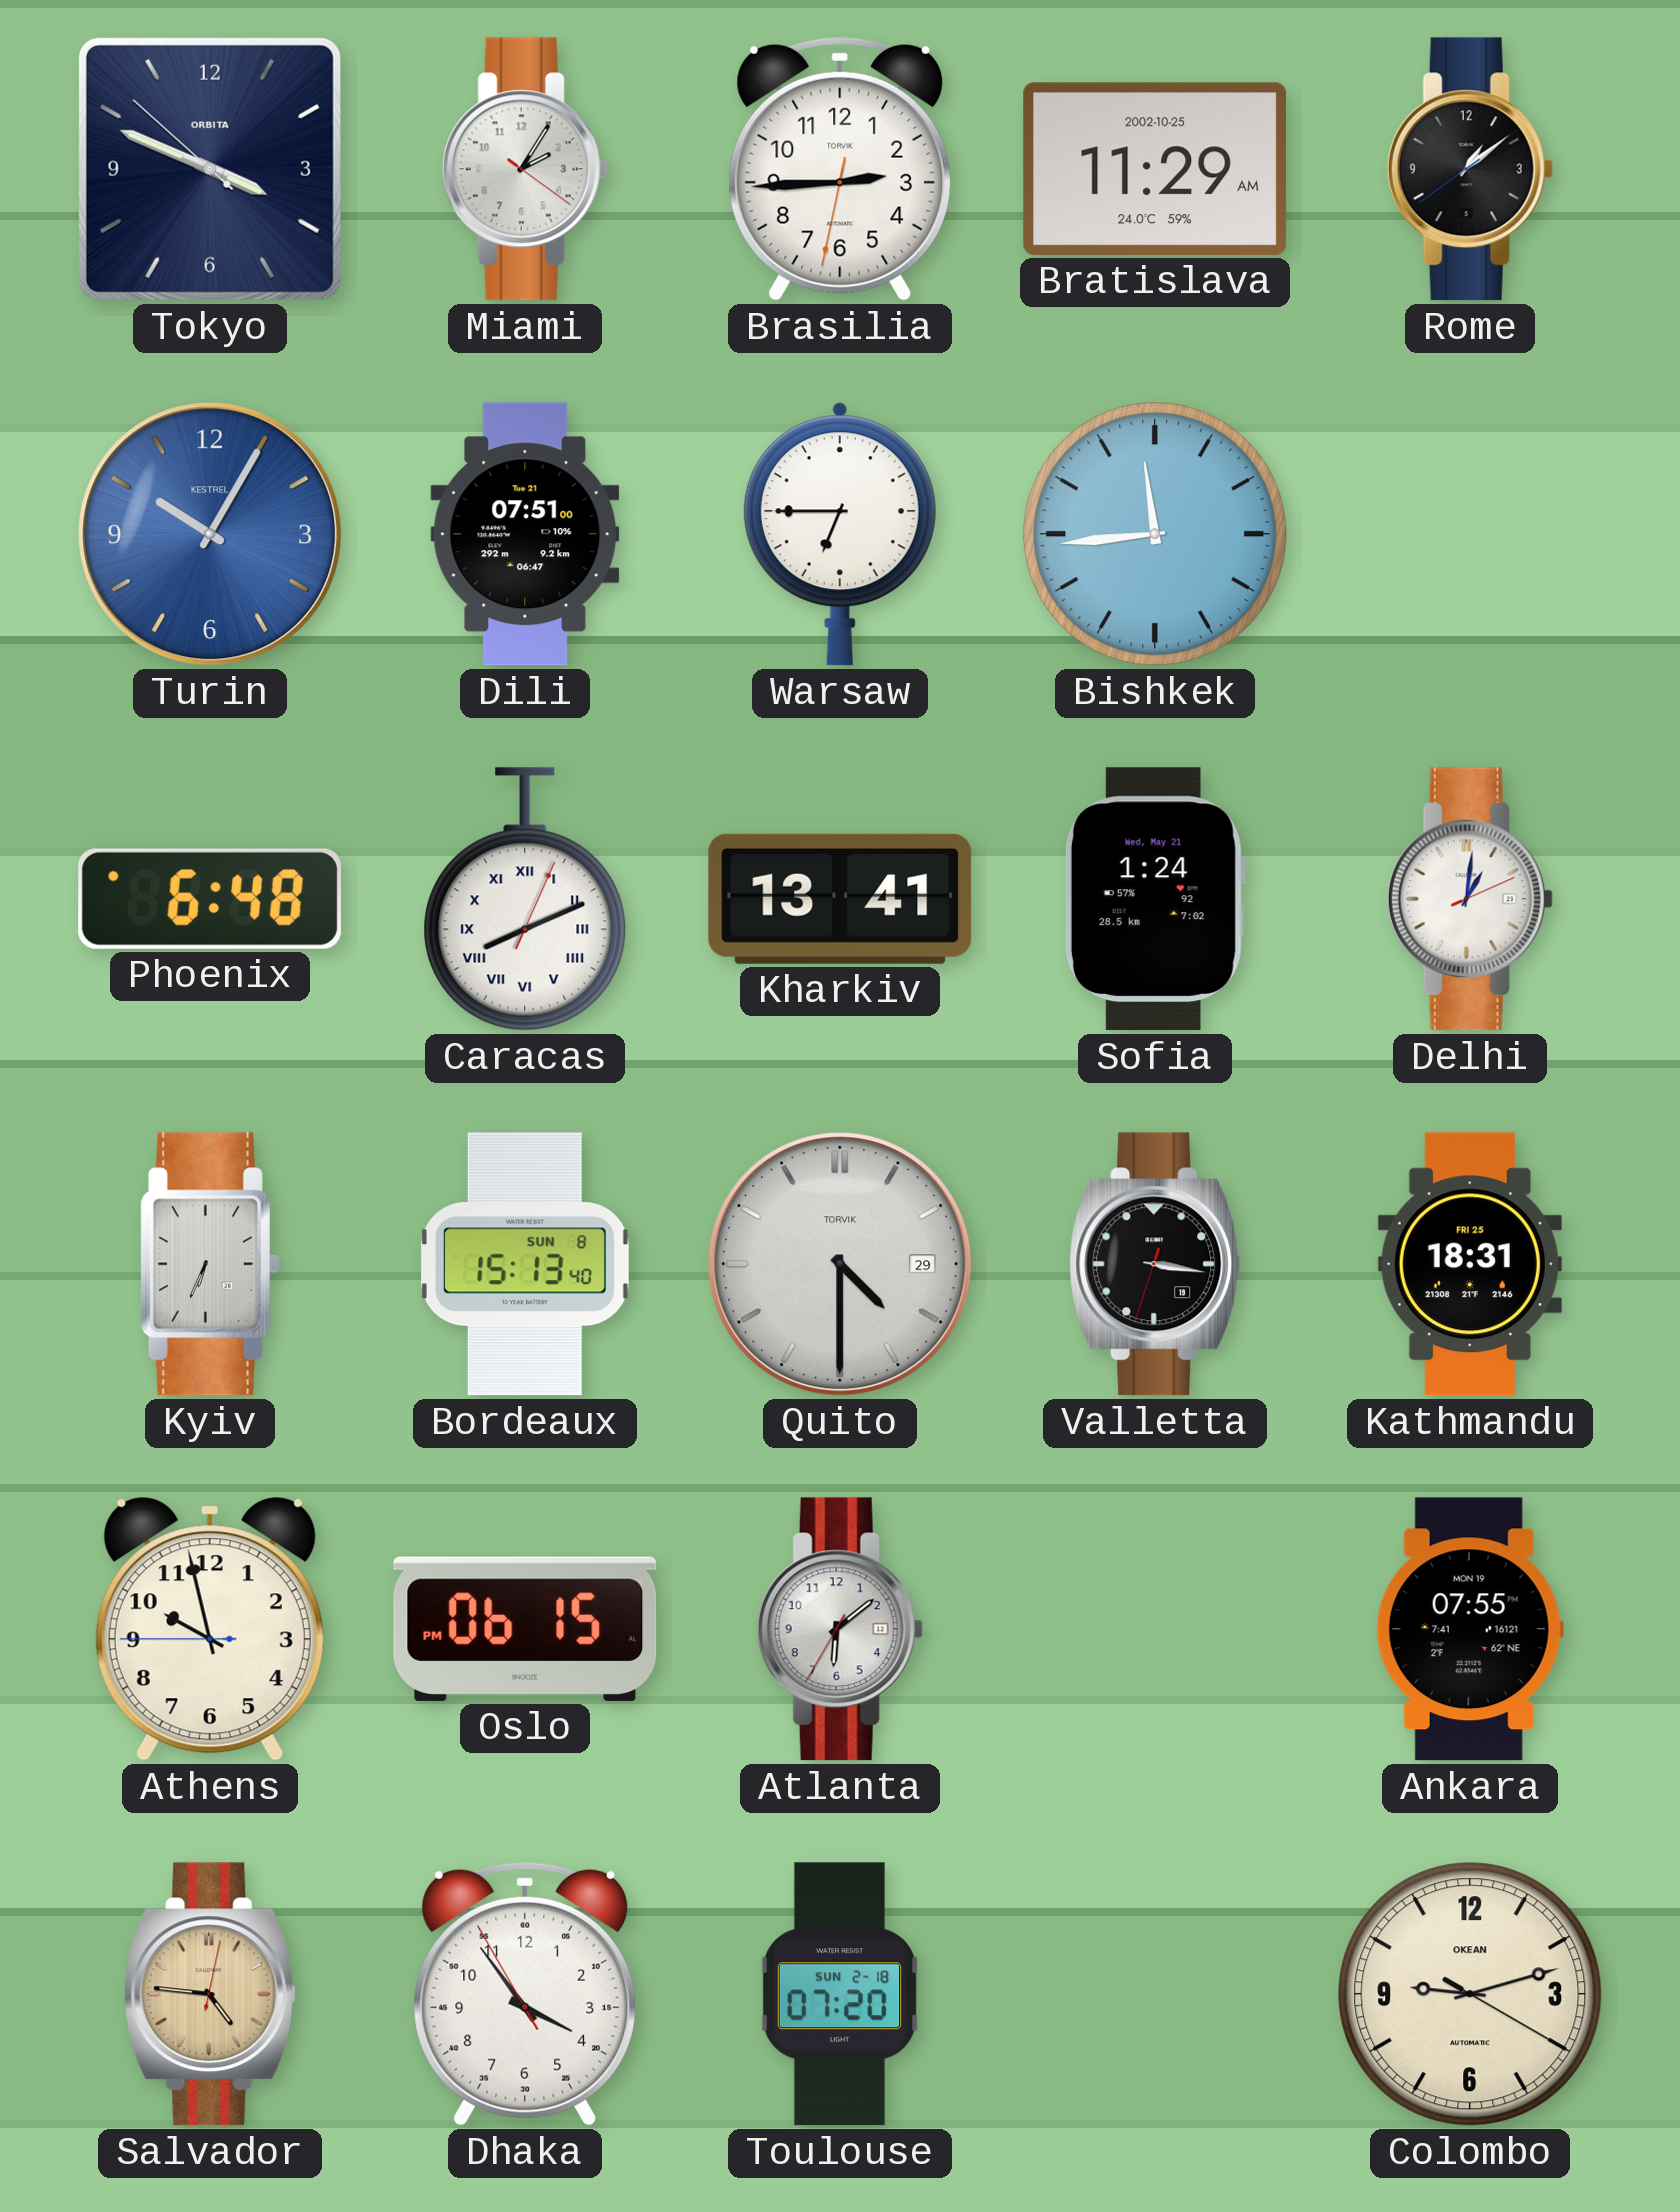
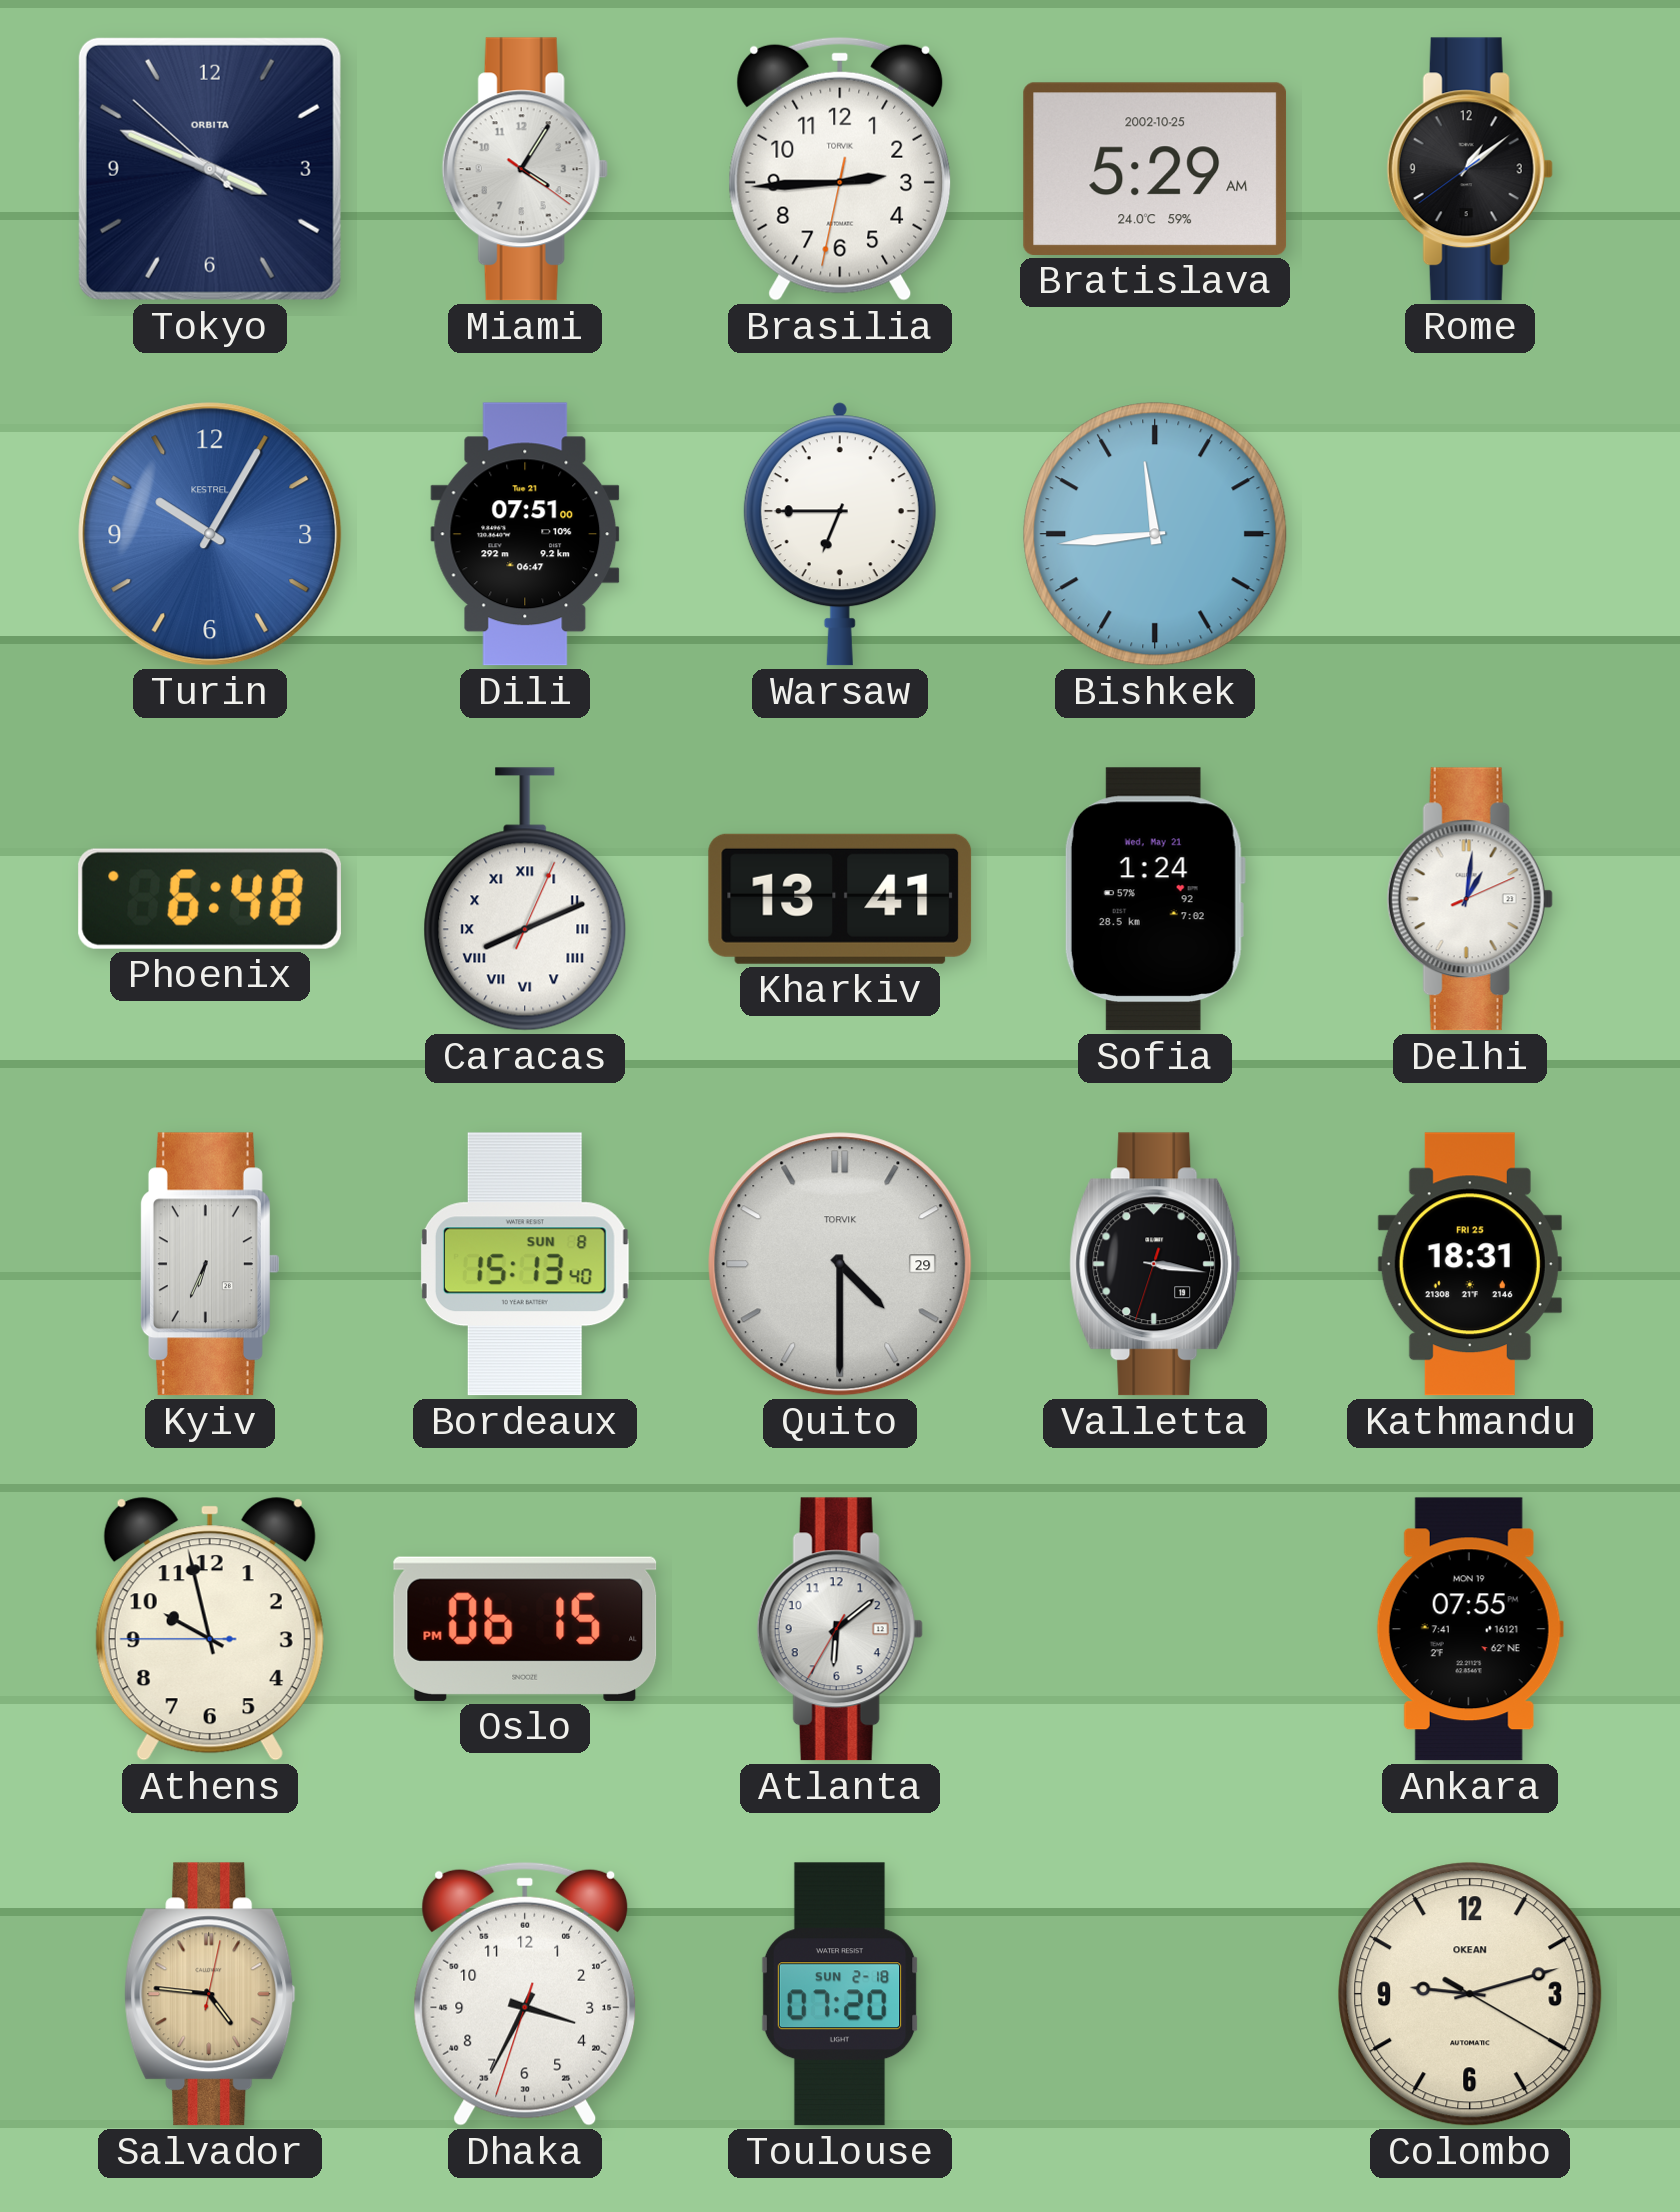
Miami: 2:05 -> 4:05 (525, 169)
Bratislava: 11:29 -> 5:29 (1155, 169)
Dhaka: 3:53 -> 3:34 (525, 1994)
